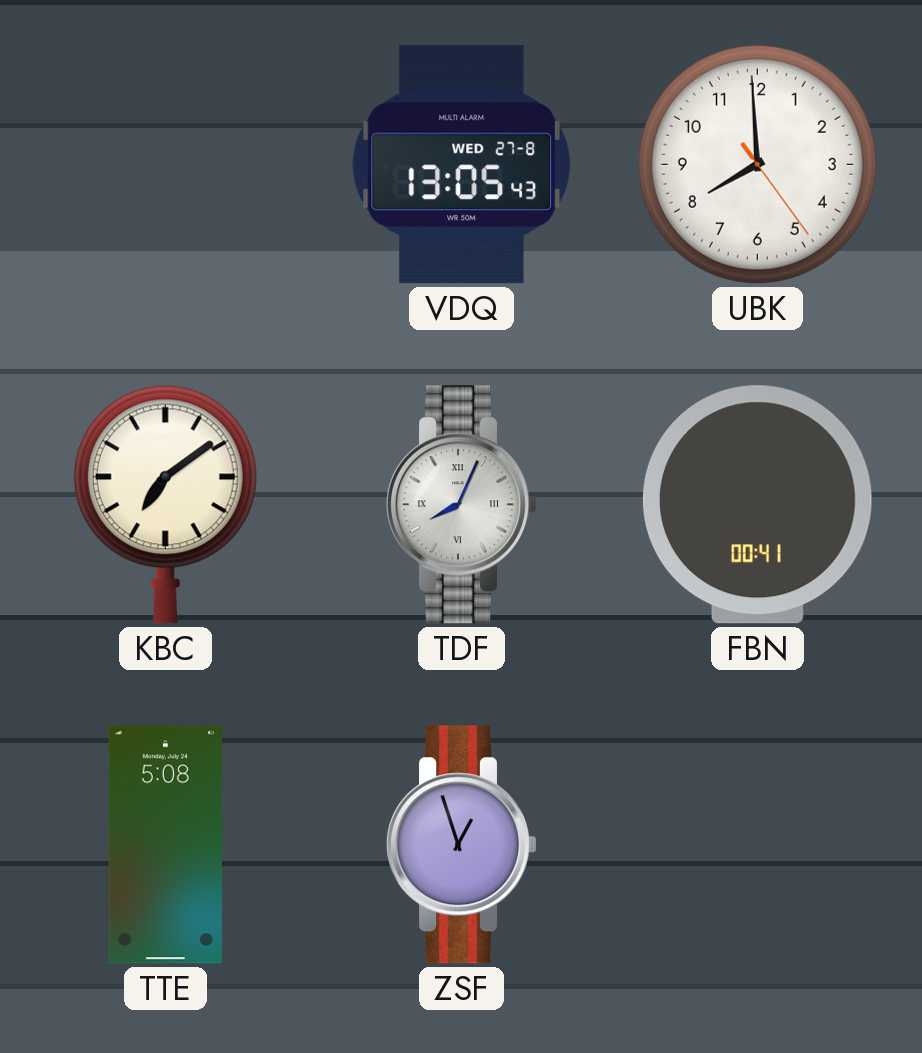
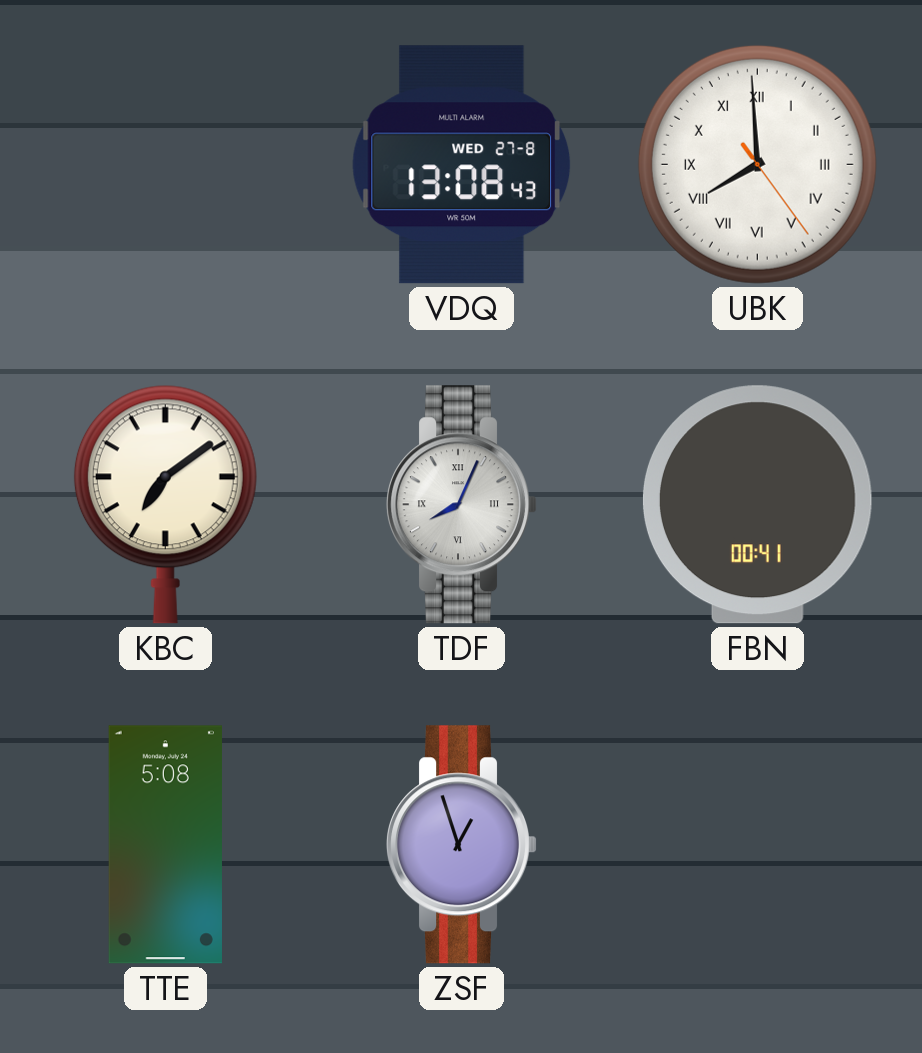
VDQ: 13:05 -> 13:08 (462, 165)
UBK numerals: Arabic -> Roman (757, 164)
